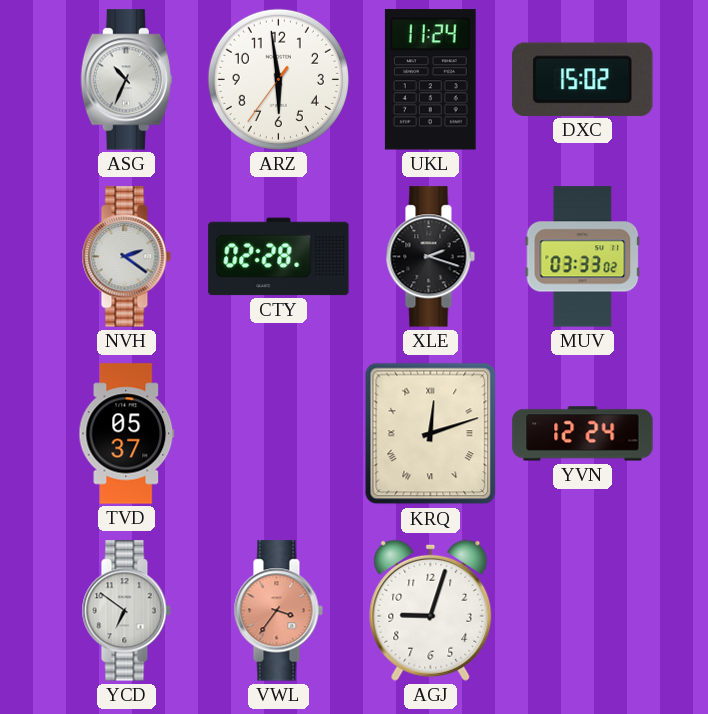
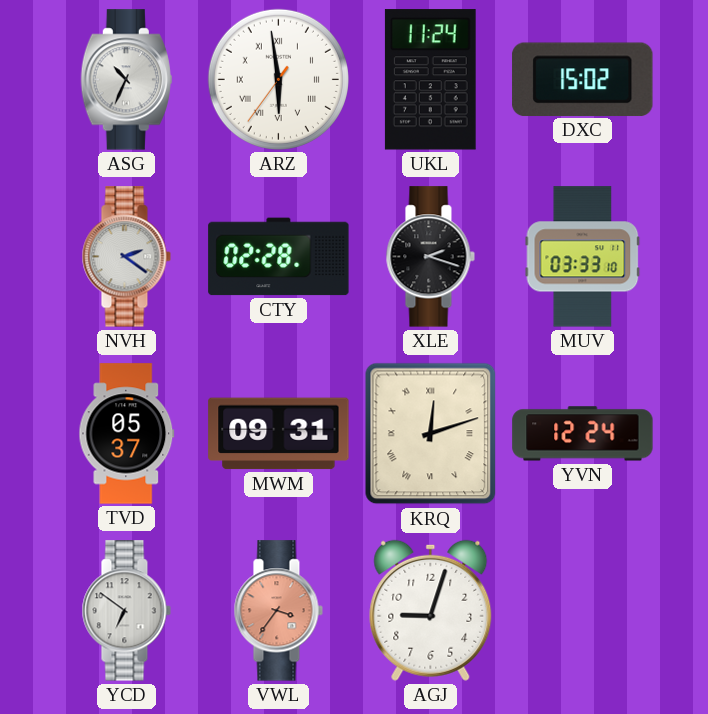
ARZ numerals: Arabic -> Roman (278, 79)
MUV: 03:33:02 -> 03:33:10 (583, 257)
MWM: none -> 09:31 (279, 434)
